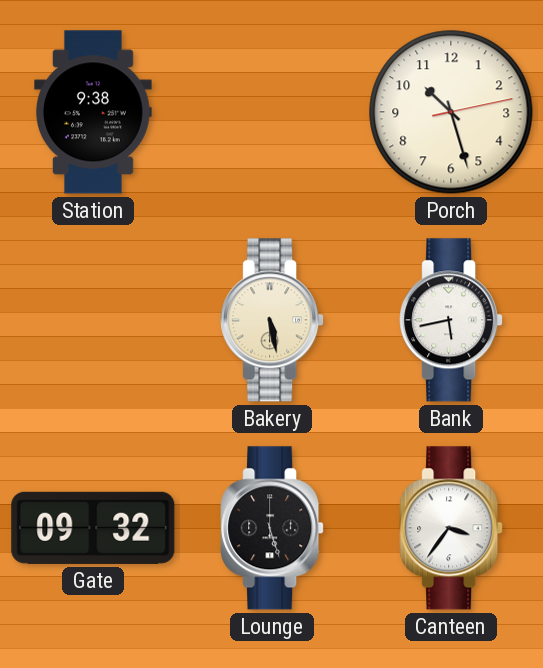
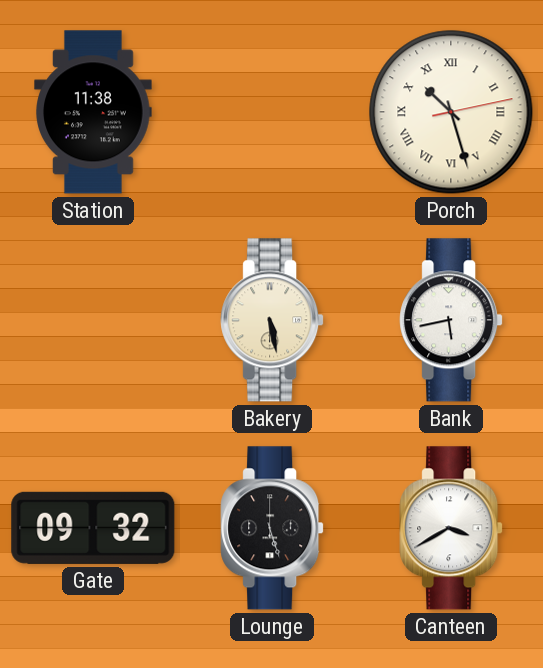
Station: 9:38 -> 11:38 (93, 112)
Porch numerals: Arabic -> Roman (451, 112)
Canteen: 3:36 -> 3:40 (451, 528)
